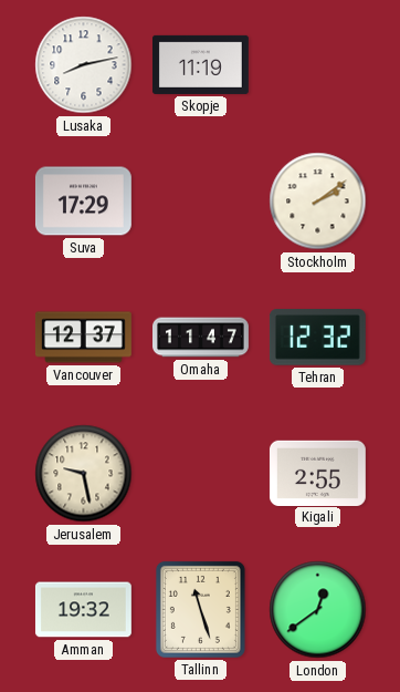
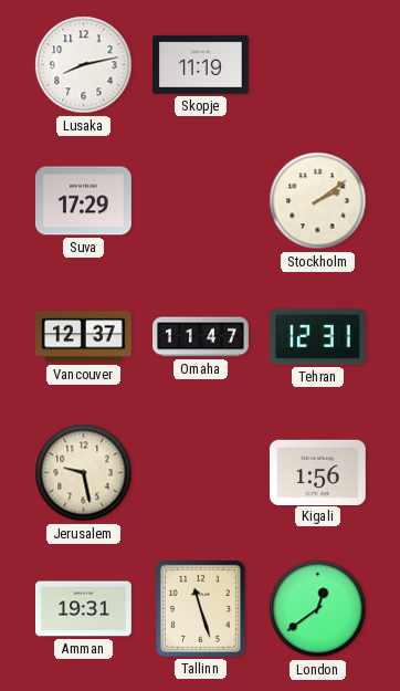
Tehran: 12:32 -> 12:31 (317, 337)
Kigali: 2:55 -> 1:56 (317, 472)
Amman: 19:32 -> 19:31 (83, 609)
